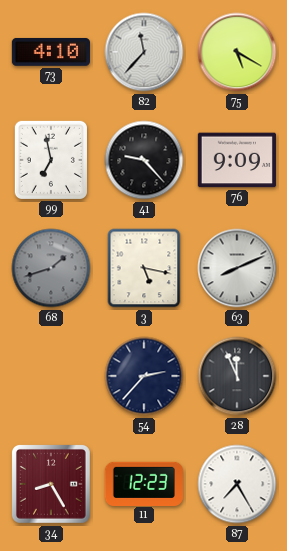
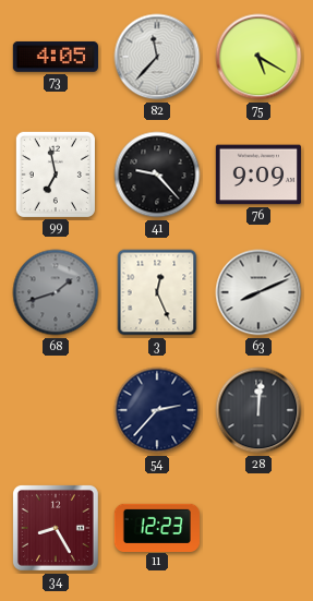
73: 4:10 -> 4:05 (56, 57)
3: 5:17 -> 12:26 (157, 292)
28: 11:56 -> 12:01 (258, 410)
87: 7:25 -> none (237, 484)
